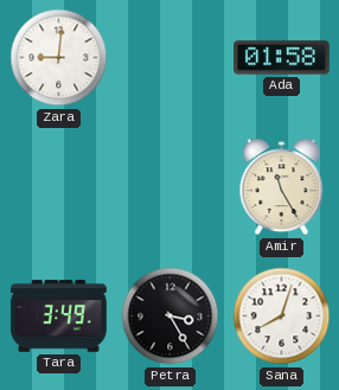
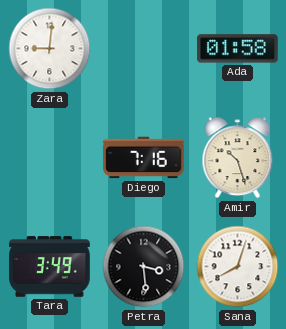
Diego: none -> 7:16 (144, 158)
Amir: 11:25 -> 10:27 (238, 158)
Petra: 3:25 -> 3:29 (144, 267)
